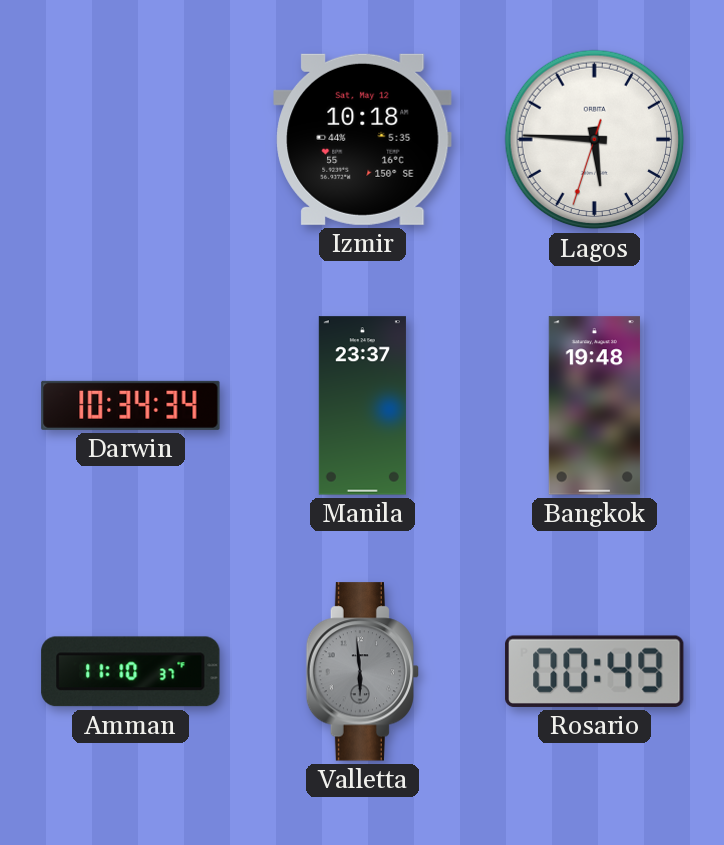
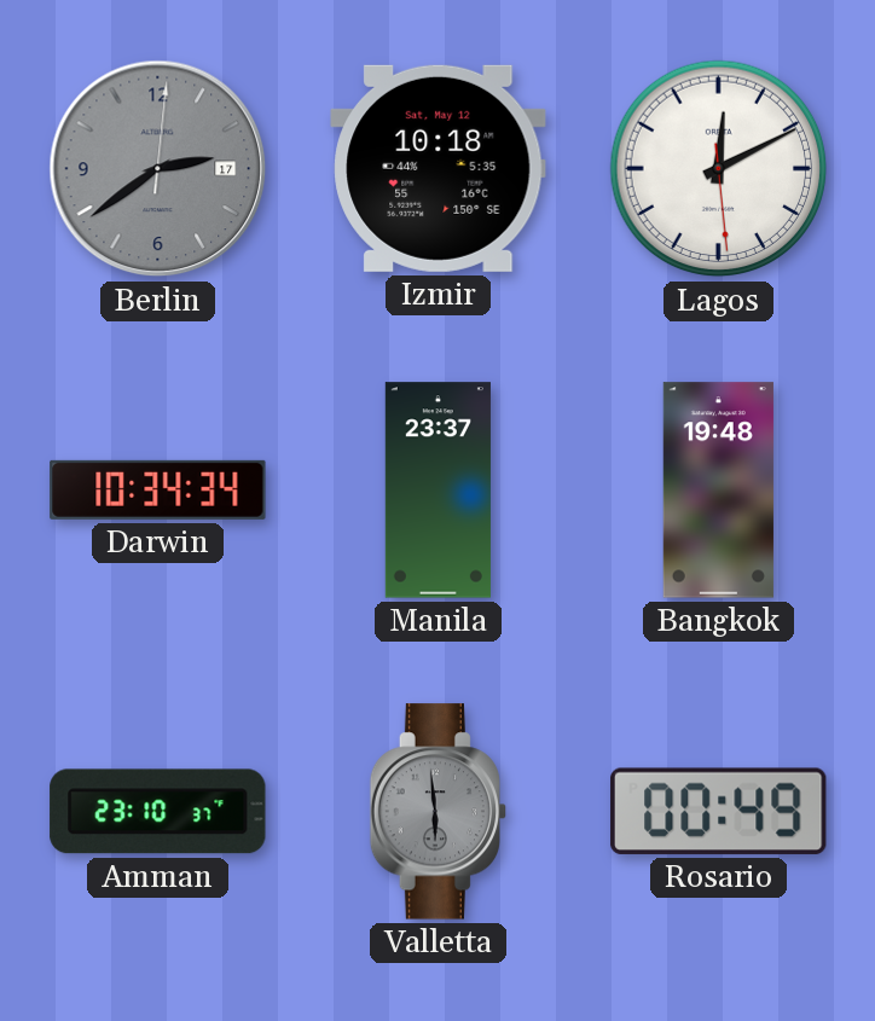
Berlin: none -> 2:39 (158, 169)
Lagos: 5:45 -> 12:10 (719, 169)
Amman: 11:10 -> 23:10 (158, 812)
